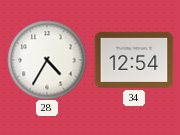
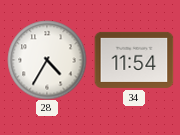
34: 12:54 -> 11:54 (134, 60)
